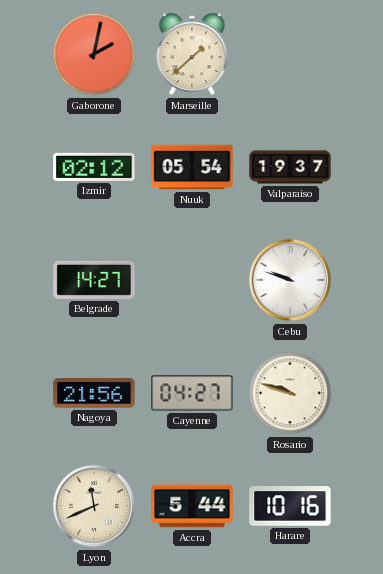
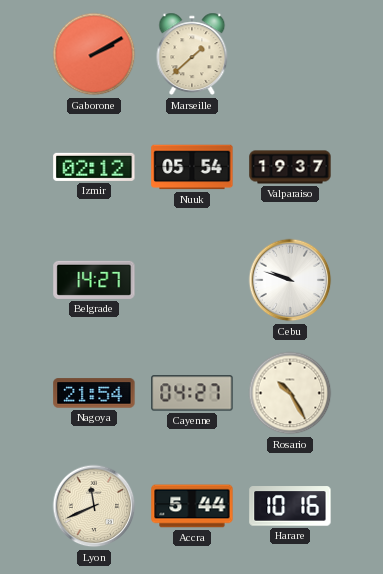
Gaborone: 2:02 -> 2:10 (94, 54)
Nagoya: 21:56 -> 21:54 (94, 393)
Rosario: 9:48 -> 10:25 (290, 393)
